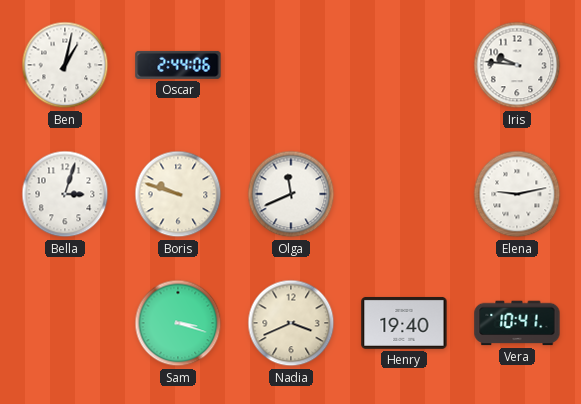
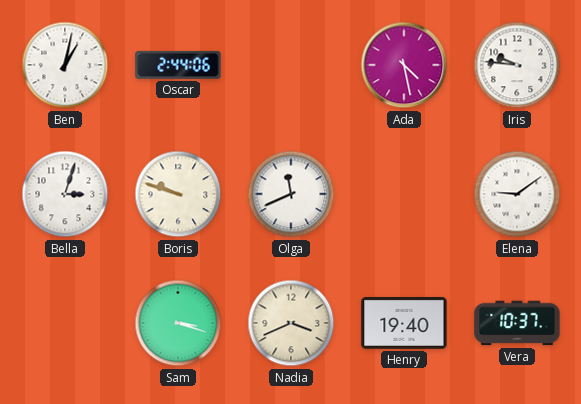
Ada: none -> 4:28 (404, 65)
Elena: 9:13 -> 9:09 (517, 194)
Vera: 10:41 -> 10:37 (517, 323)
